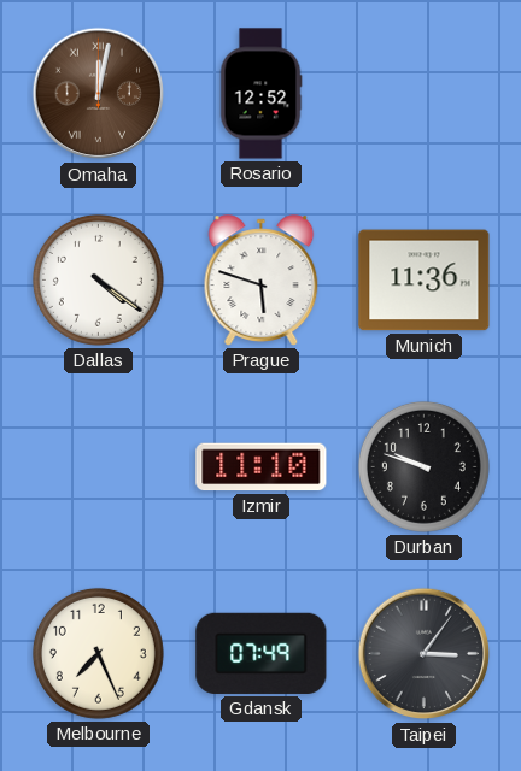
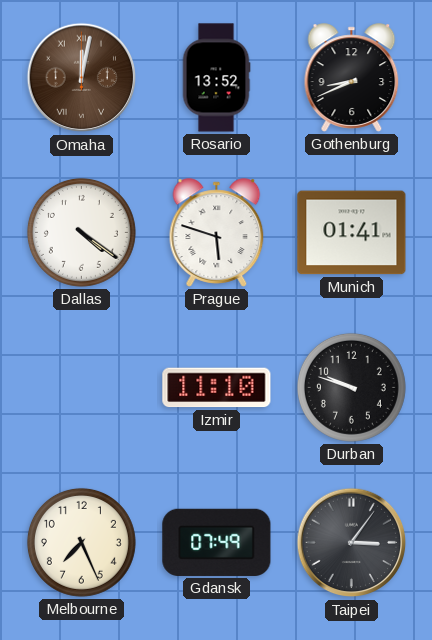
Rosario: 12:52 -> 13:52 (216, 78)
Gothenburg: none -> 8:41 (352, 78)
Munich: 11:36 -> 01:41 (352, 233)
